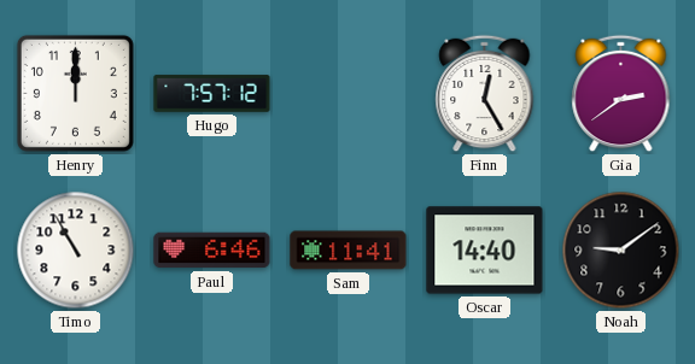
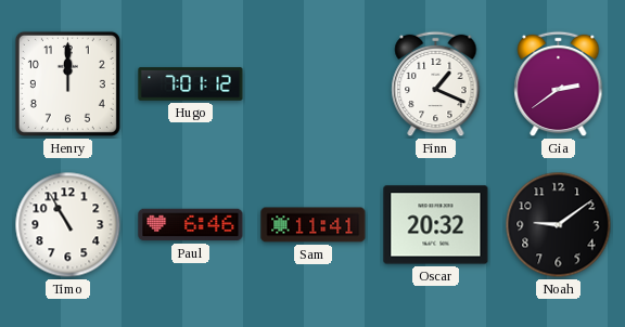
Hugo: 7:57 -> 7:01 (191, 84)
Finn: 12:25 -> 1:19 (436, 84)
Oscar: 14:40 -> 20:32 (436, 225)
